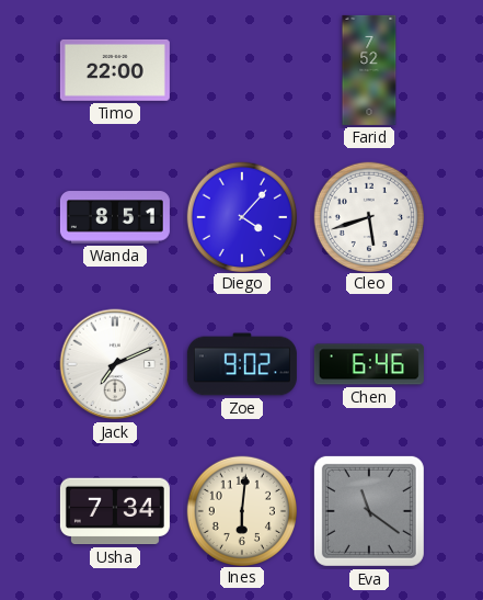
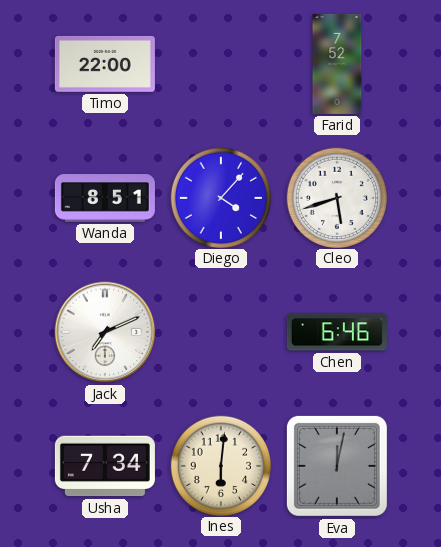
Zoe: 9:02 -> none (242, 364)
Eva: 11:21 -> 12:02 (337, 466)
